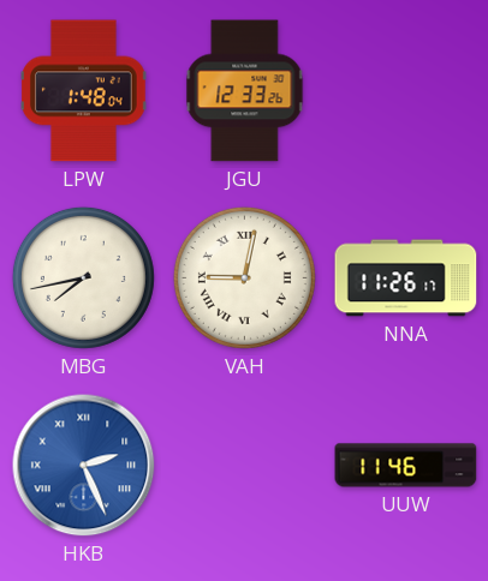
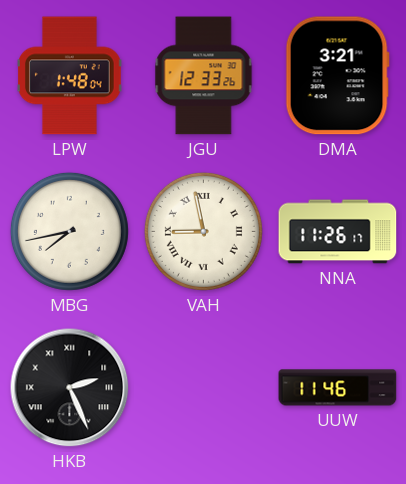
DMA: none -> 3:21 (337, 76)
VAH: 9:02 -> 8:58 (203, 231)
HKB dial: blue -> black (70, 388)
